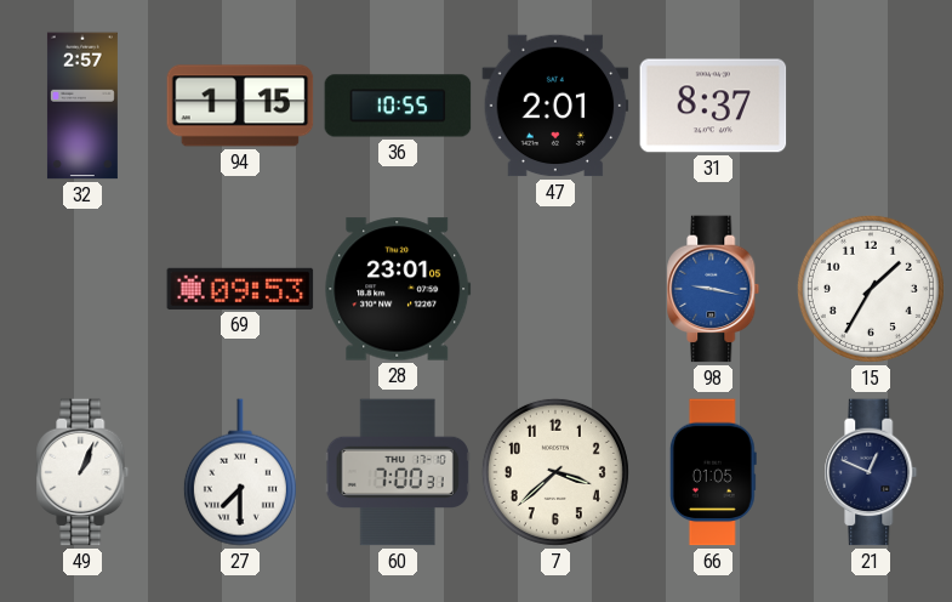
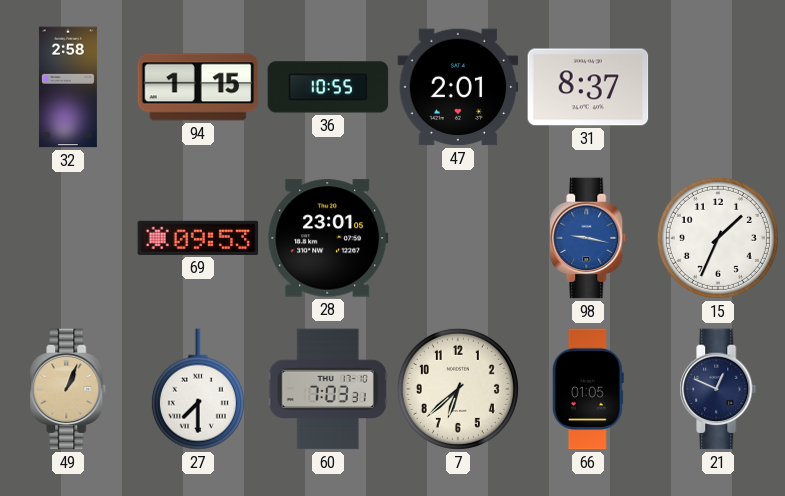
32: 2:57 -> 2:58 (68, 87)
15: 1:35 -> 1:34 (718, 238)
49 dial: white -> champagne (68, 389)
60: 7:00 -> 7:03 (328, 389)
7: 3:38 -> 6:38 (458, 389)
